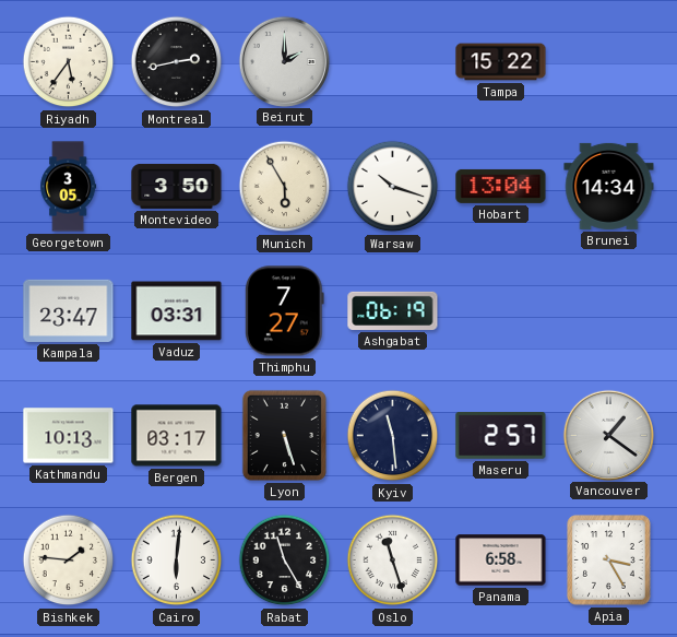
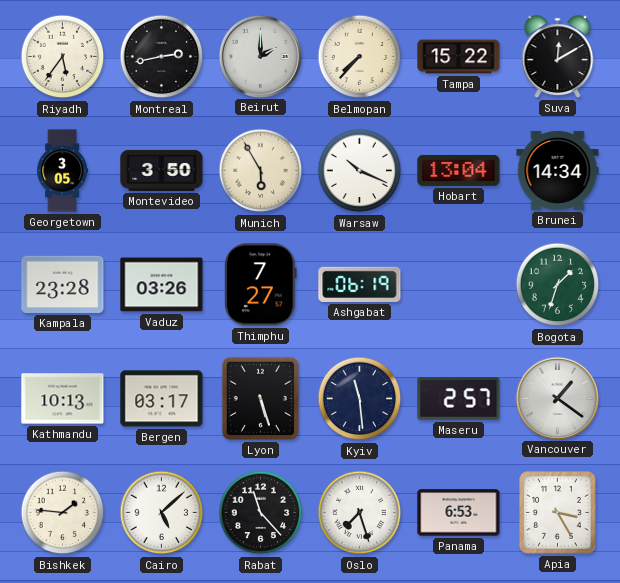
Belmopan: none -> 7:37 (360, 57)
Suva: none -> 12:10 (558, 57)
Warsaw: 10:18 -> 10:19 (360, 171)
Kampala: 23:47 -> 23:28 (63, 284)
Vaduz: 03:31 -> 03:26 (162, 285)
Bogota: none -> 1:33 (558, 285)
Cairo: 6:01 -> 5:08 (162, 513)
Rabat: 11:25 -> 11:23 (261, 513)
Oslo: 11:27 -> 7:27 (360, 513)
Panama: 6:58 -> 6:53 (459, 513)
